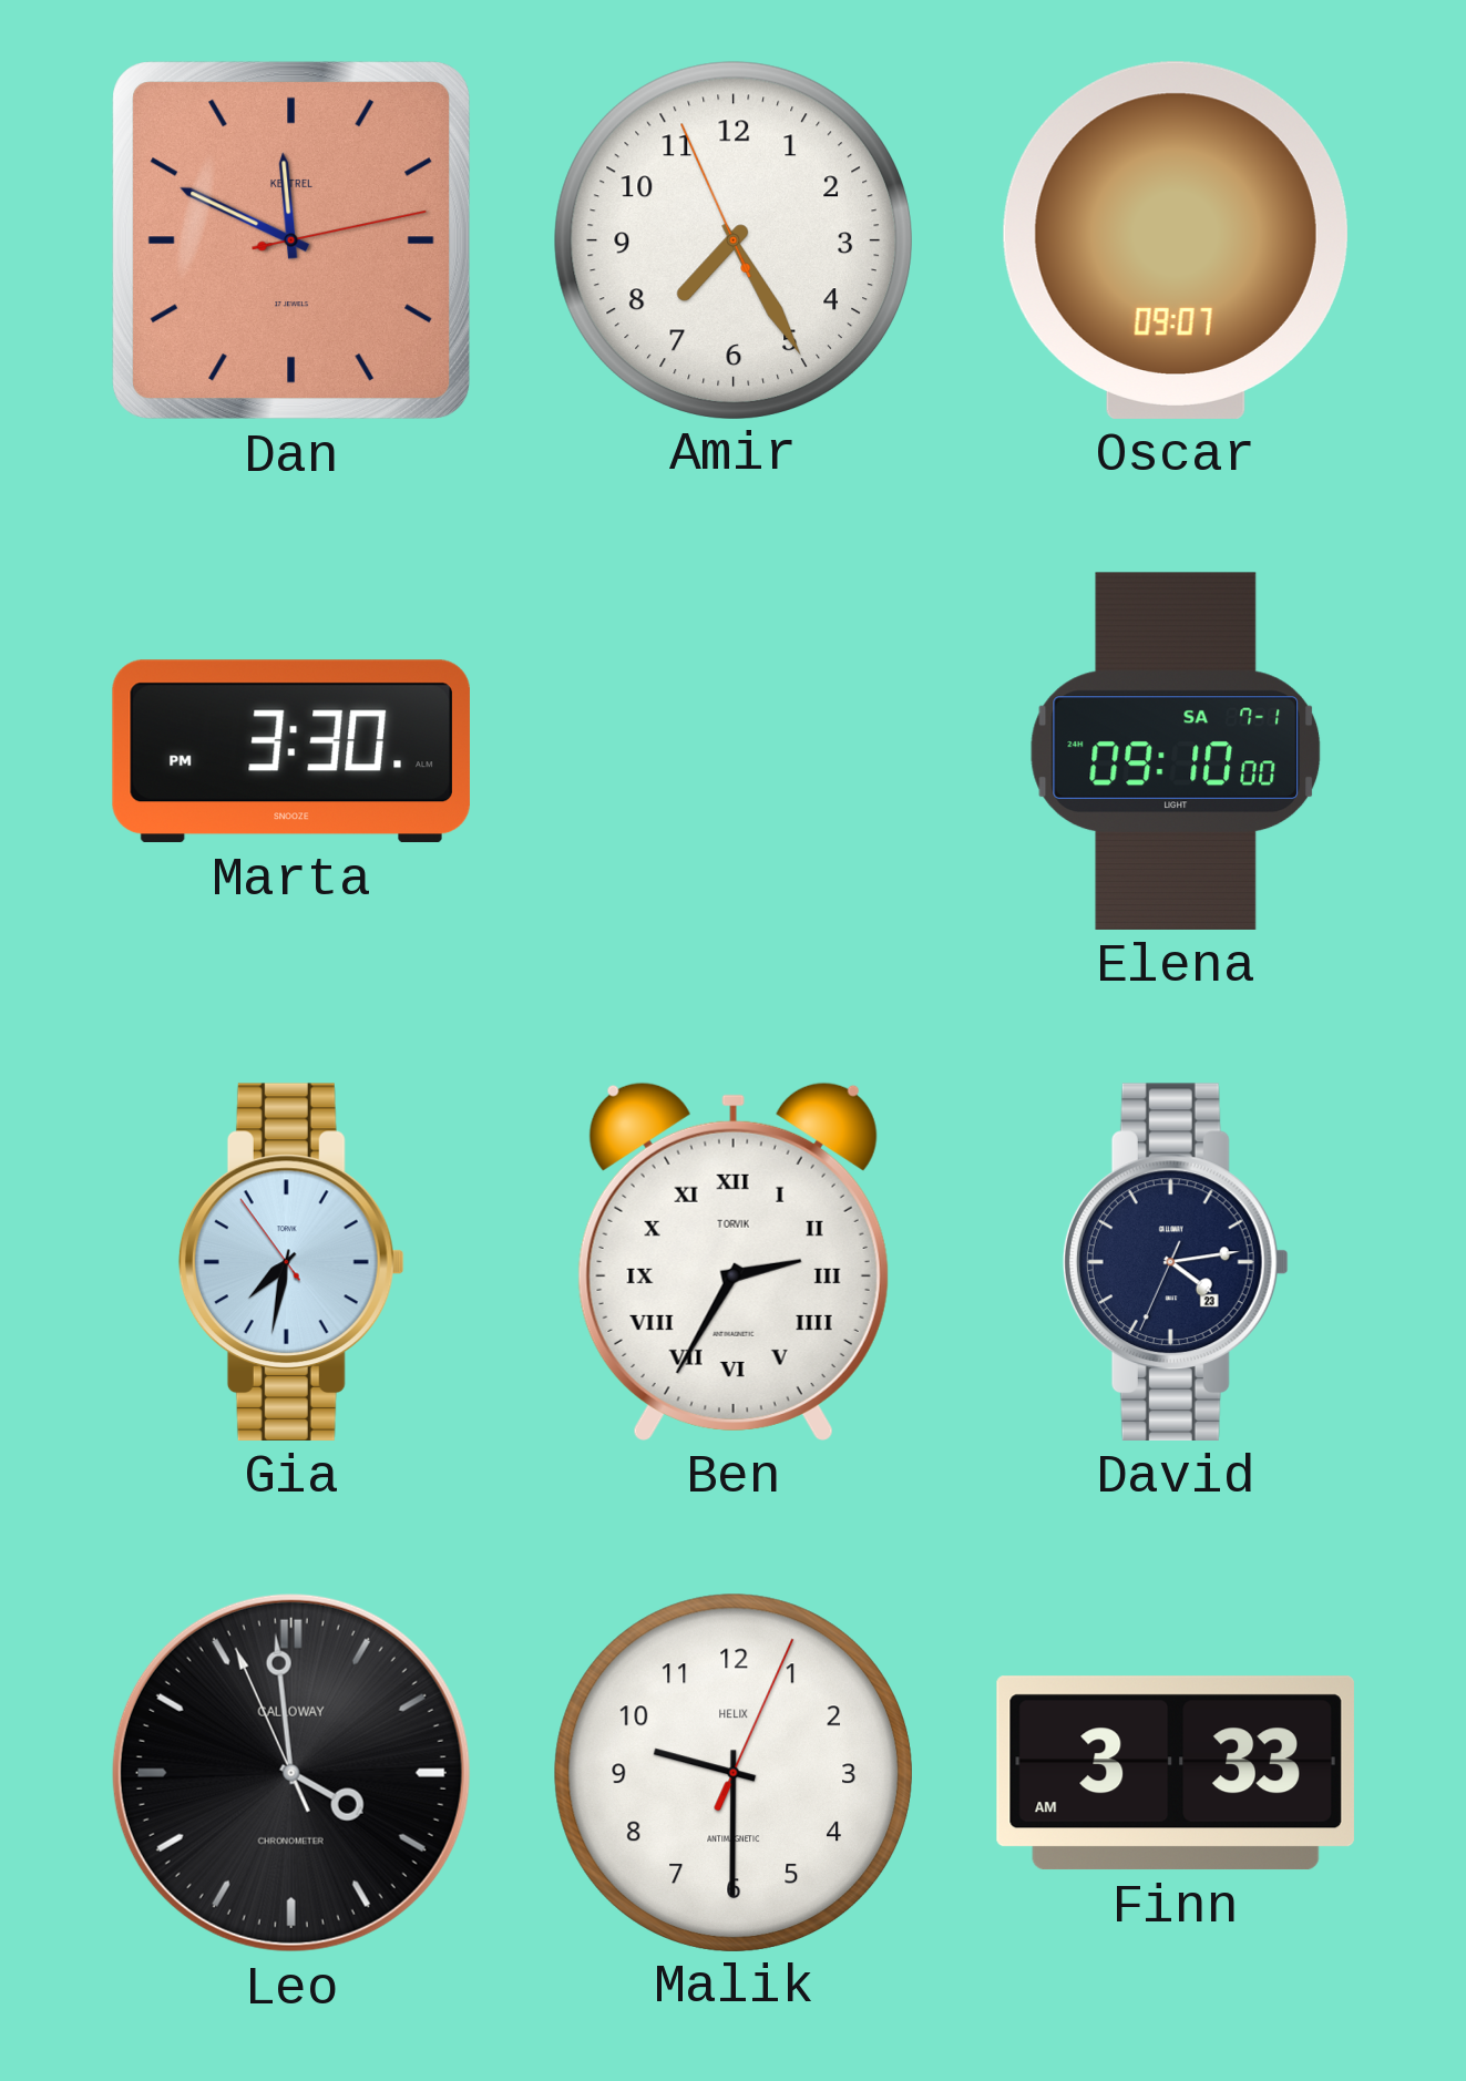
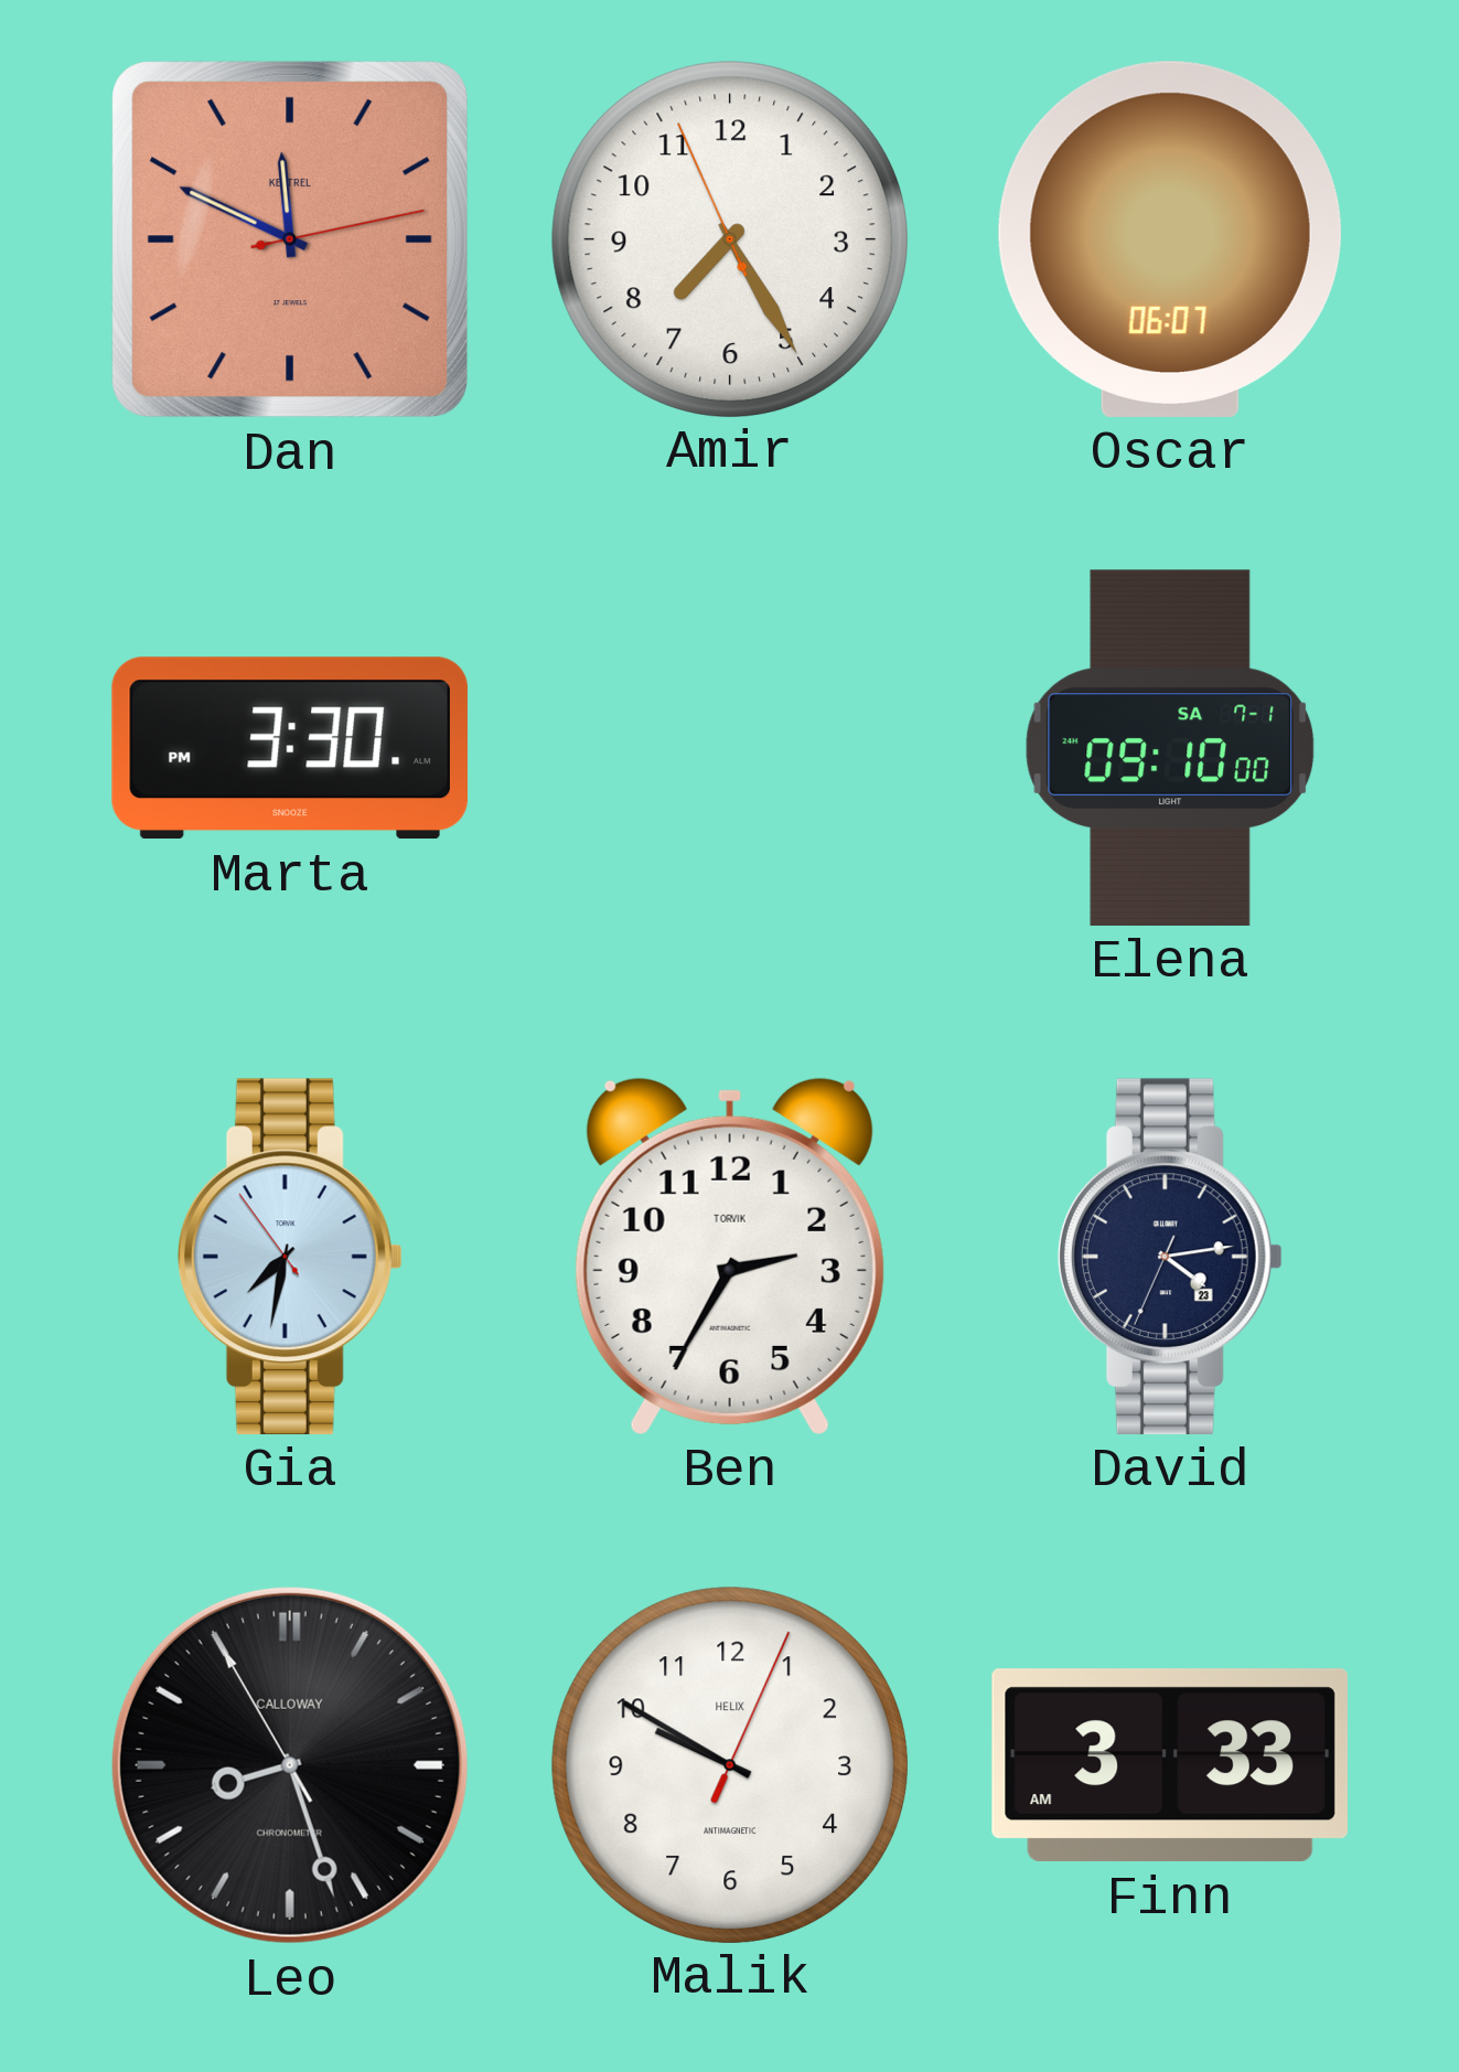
Oscar: 09:07 -> 06:07 (1170, 239)
Ben numerals: Roman -> Arabic (730, 1256)
Leo: 3:58 -> 8:26 (290, 1765)
Malik: 9:30 -> 9:50 (729, 1764)
